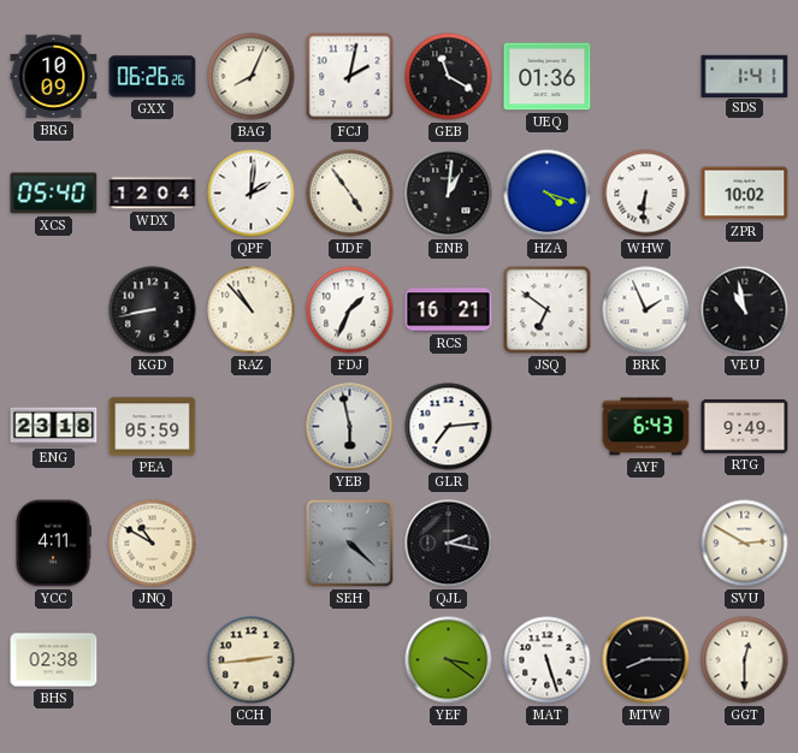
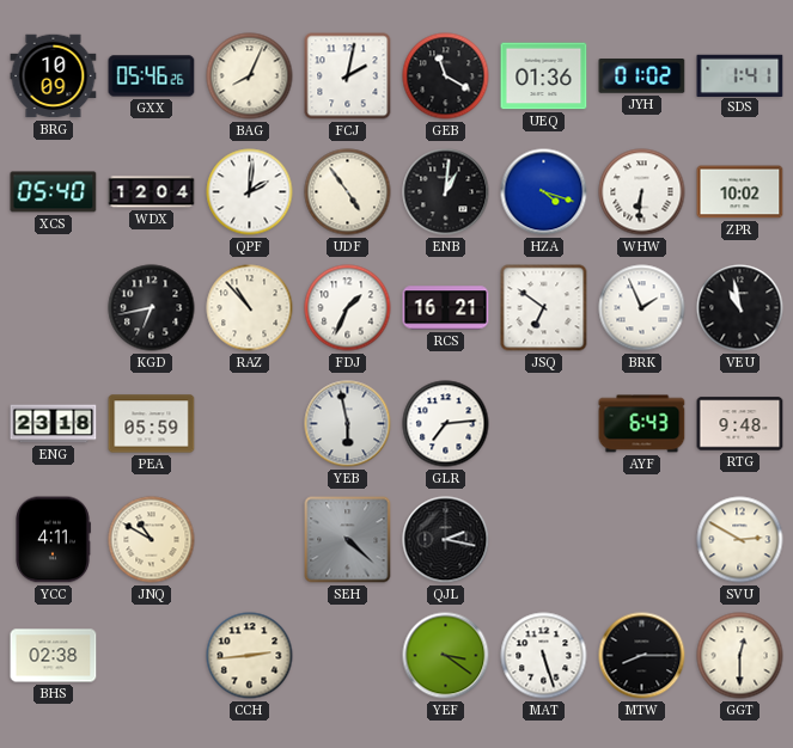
GXX: 06:26 -> 05:46 (152, 76)
JYH: none -> 01:02 (642, 76)
KGD: 8:43 -> 6:43 (152, 308)
RTG: 9:49 -> 9:48 (740, 424)
